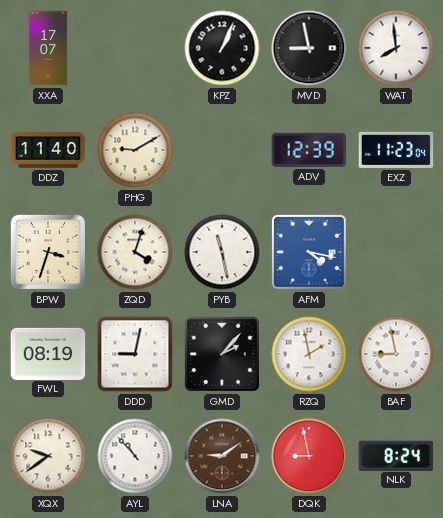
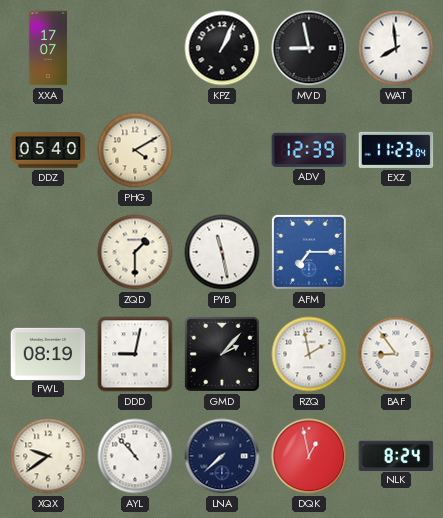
DDZ: 11:40 -> 05:40 (48, 150)
PHG: 9:10 -> 4:10 (135, 150)
BPW: 3:33 -> none (48, 252)
ZQD: 4:03 -> 1:30 (135, 252)
AFM: 4:17 -> 7:15 (309, 252)
BAF: 8:58 -> 8:54 (396, 354)
LNA: 9:09 -> 7:38 (222, 456)
LNA dial: brown -> navy (222, 456)
DQK: 8:58 -> 12:58 (309, 456)
